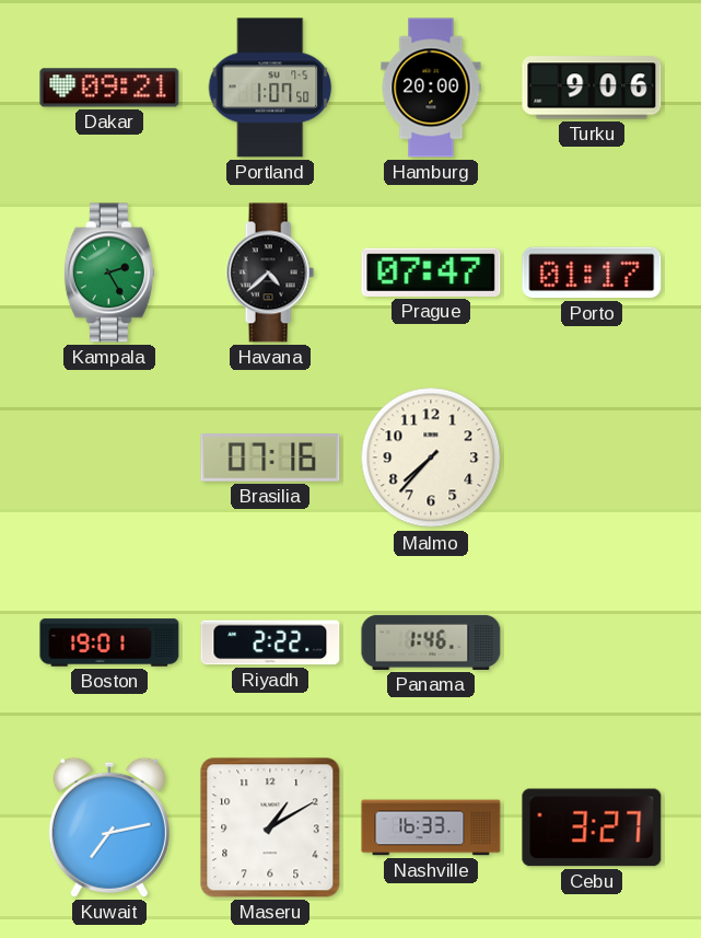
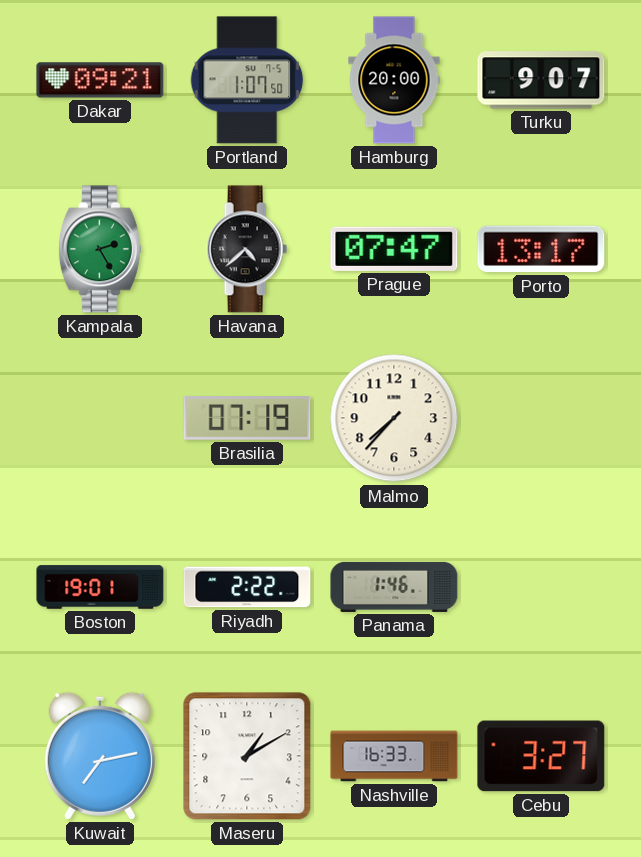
Turku: 9:06 -> 9:07 (541, 80)
Porto: 01:17 -> 13:17 (541, 249)
Brasilia: 07:16 -> 07:19 (247, 419)
